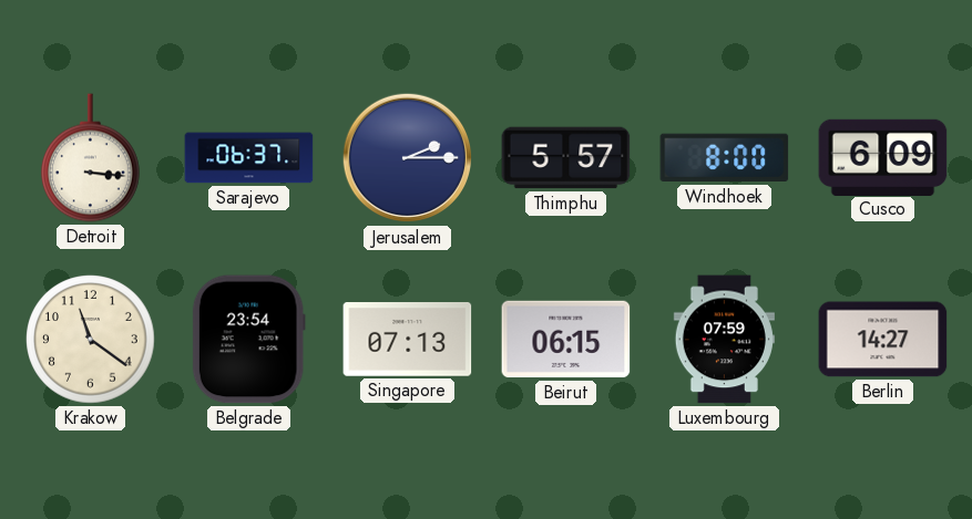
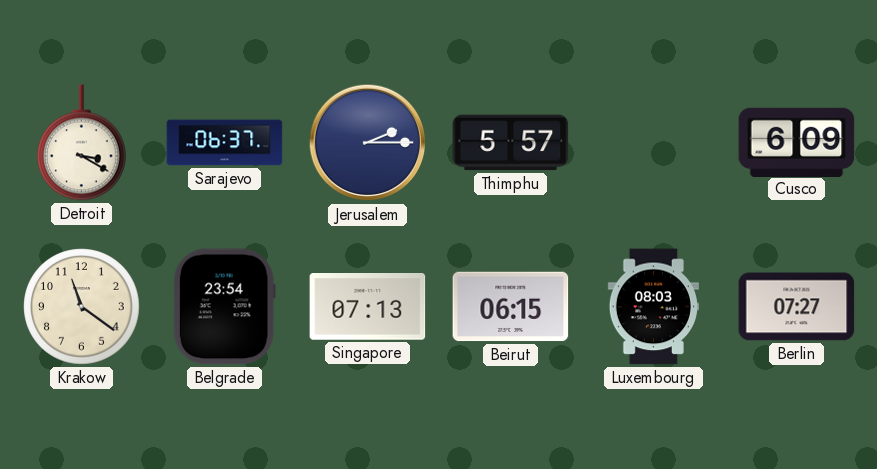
Detroit: 3:16 -> 3:20 (82, 143)
Windhoek: 8:00 -> none (725, 158)
Luxembourg: 07:59 -> 08:03 (653, 307)
Berlin: 14:27 -> 07:27 (797, 307)
